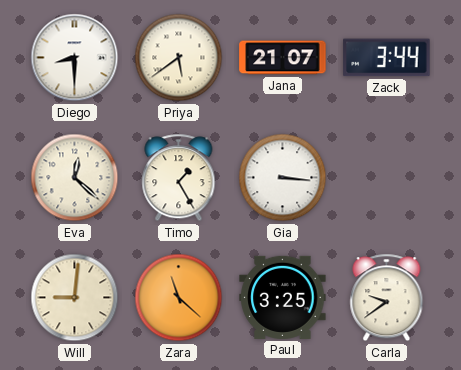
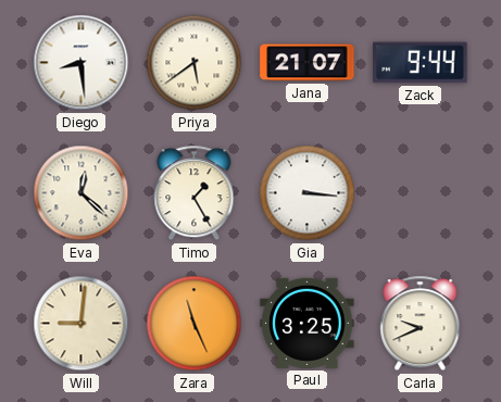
Diego: 8:30 -> 8:29 (82, 63)
Zack: 3:44 -> 9:44 (421, 63)
Zara: 11:22 -> 11:26 (195, 324)
Carla: 9:39 -> 9:41 (421, 324)
